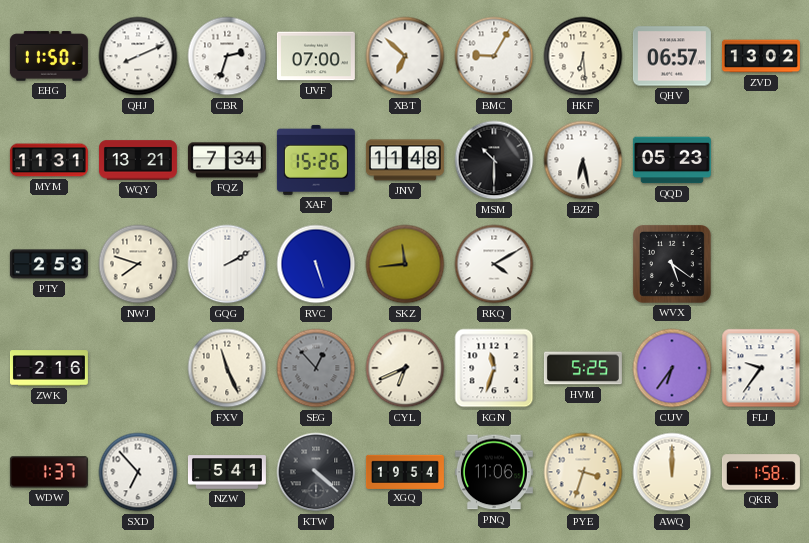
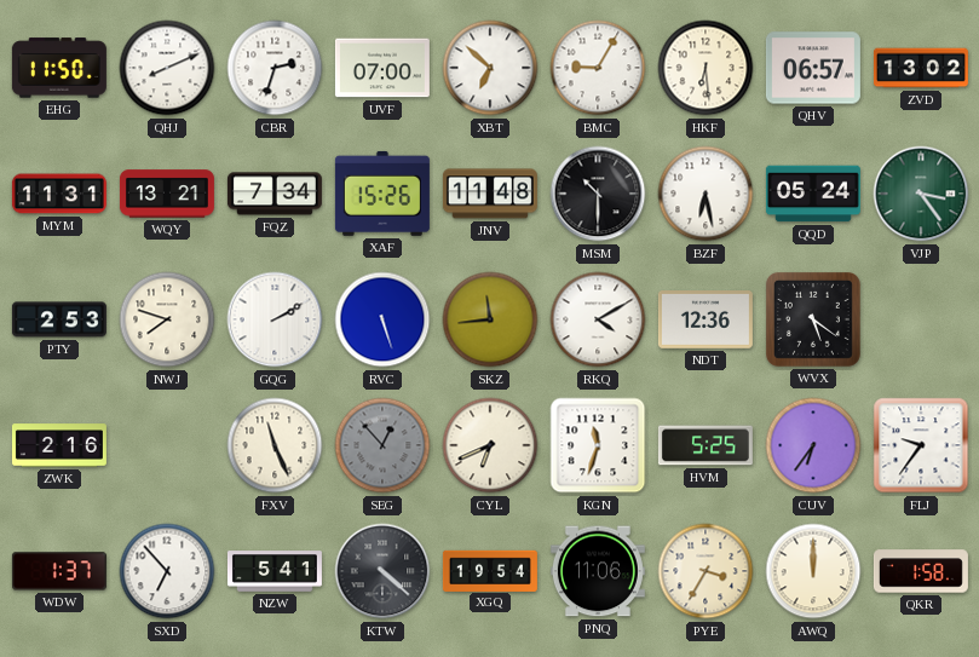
QQD: 05:23 -> 05:24 (813, 194)
VJP: none -> 3:24 (921, 194)
NDT: none -> 12:36 (706, 321)
PYE: 3:33 -> 3:35 (706, 571)
